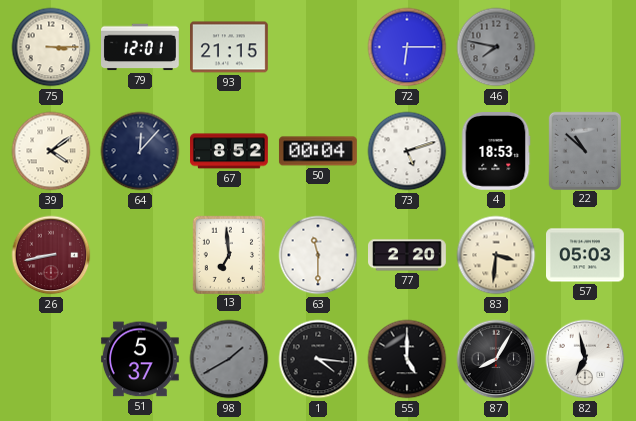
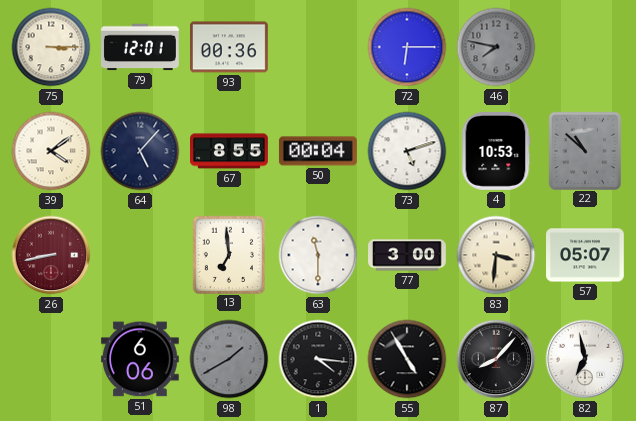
93: 21:15 -> 00:36 (230, 47)
64: 12:07 -> 5:07 (140, 151)
67: 8:52 -> 8:55 (230, 151)
4: 18:53 -> 10:53 (496, 152)
77: 2:20 -> 3:00 (408, 255)
57: 05:03 -> 05:07 (586, 255)
51: 5:37 -> 6:06 (140, 359)
55: 5:00 -> 4:55 (407, 359)
87: 8:05 -> 8:07 (496, 359)
